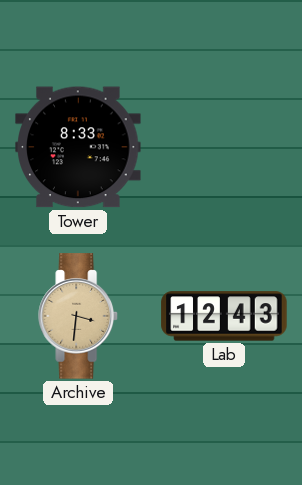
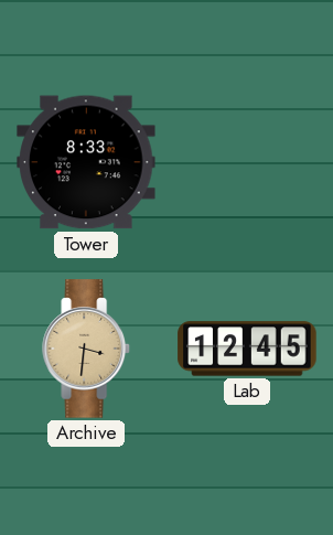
Lab: 12:43 -> 12:45 (247, 349)
